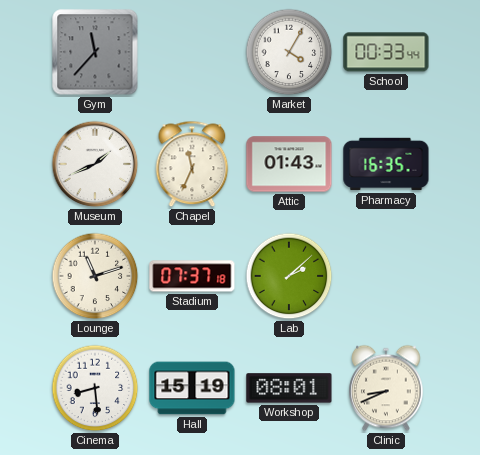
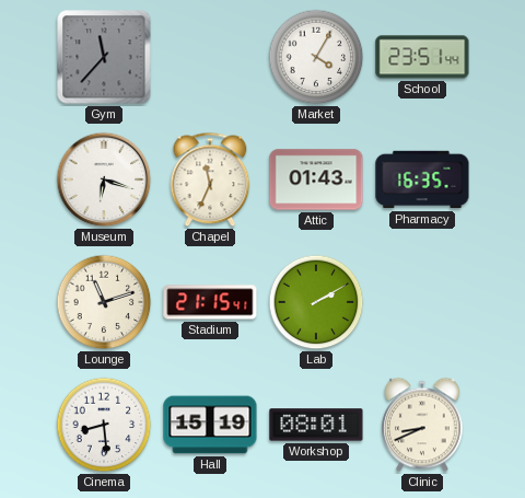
School: 00:33 -> 23:51 (422, 57)
Museum: 1:41 -> 6:18 (104, 179)
Stadium: 07:37 -> 21:15 (210, 302)
Lab: 2:08 -> 2:10 (316, 302)
